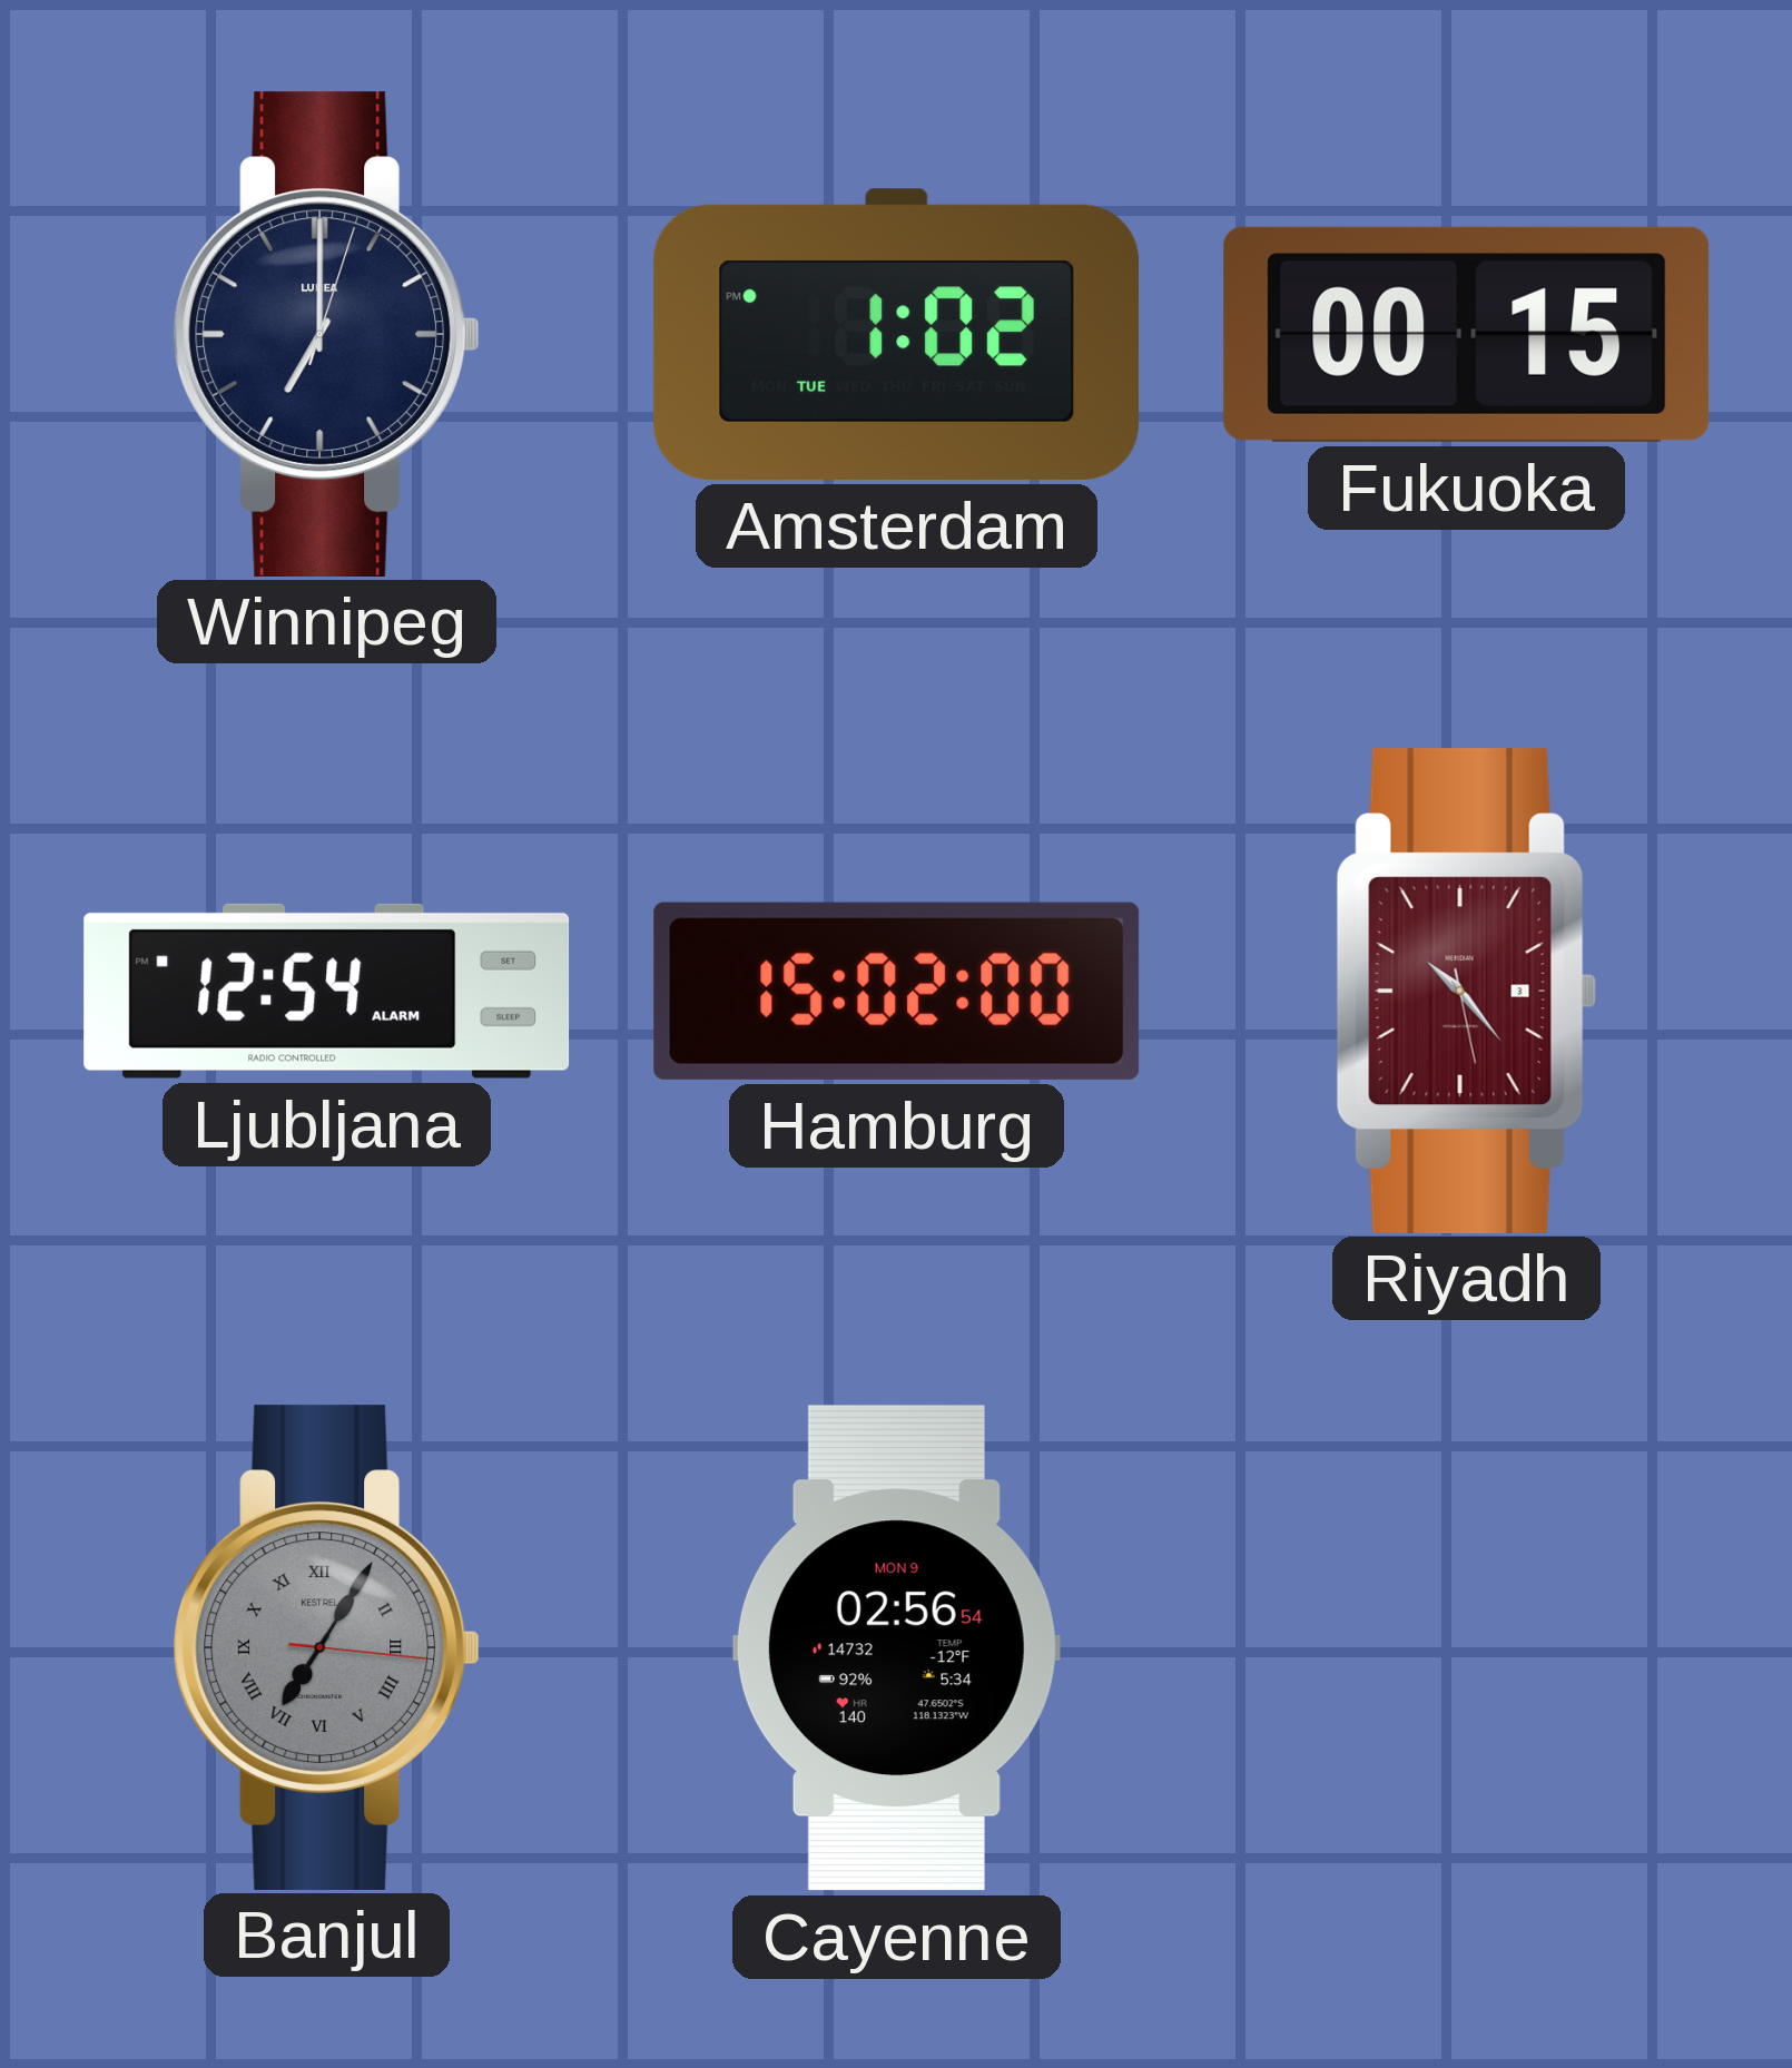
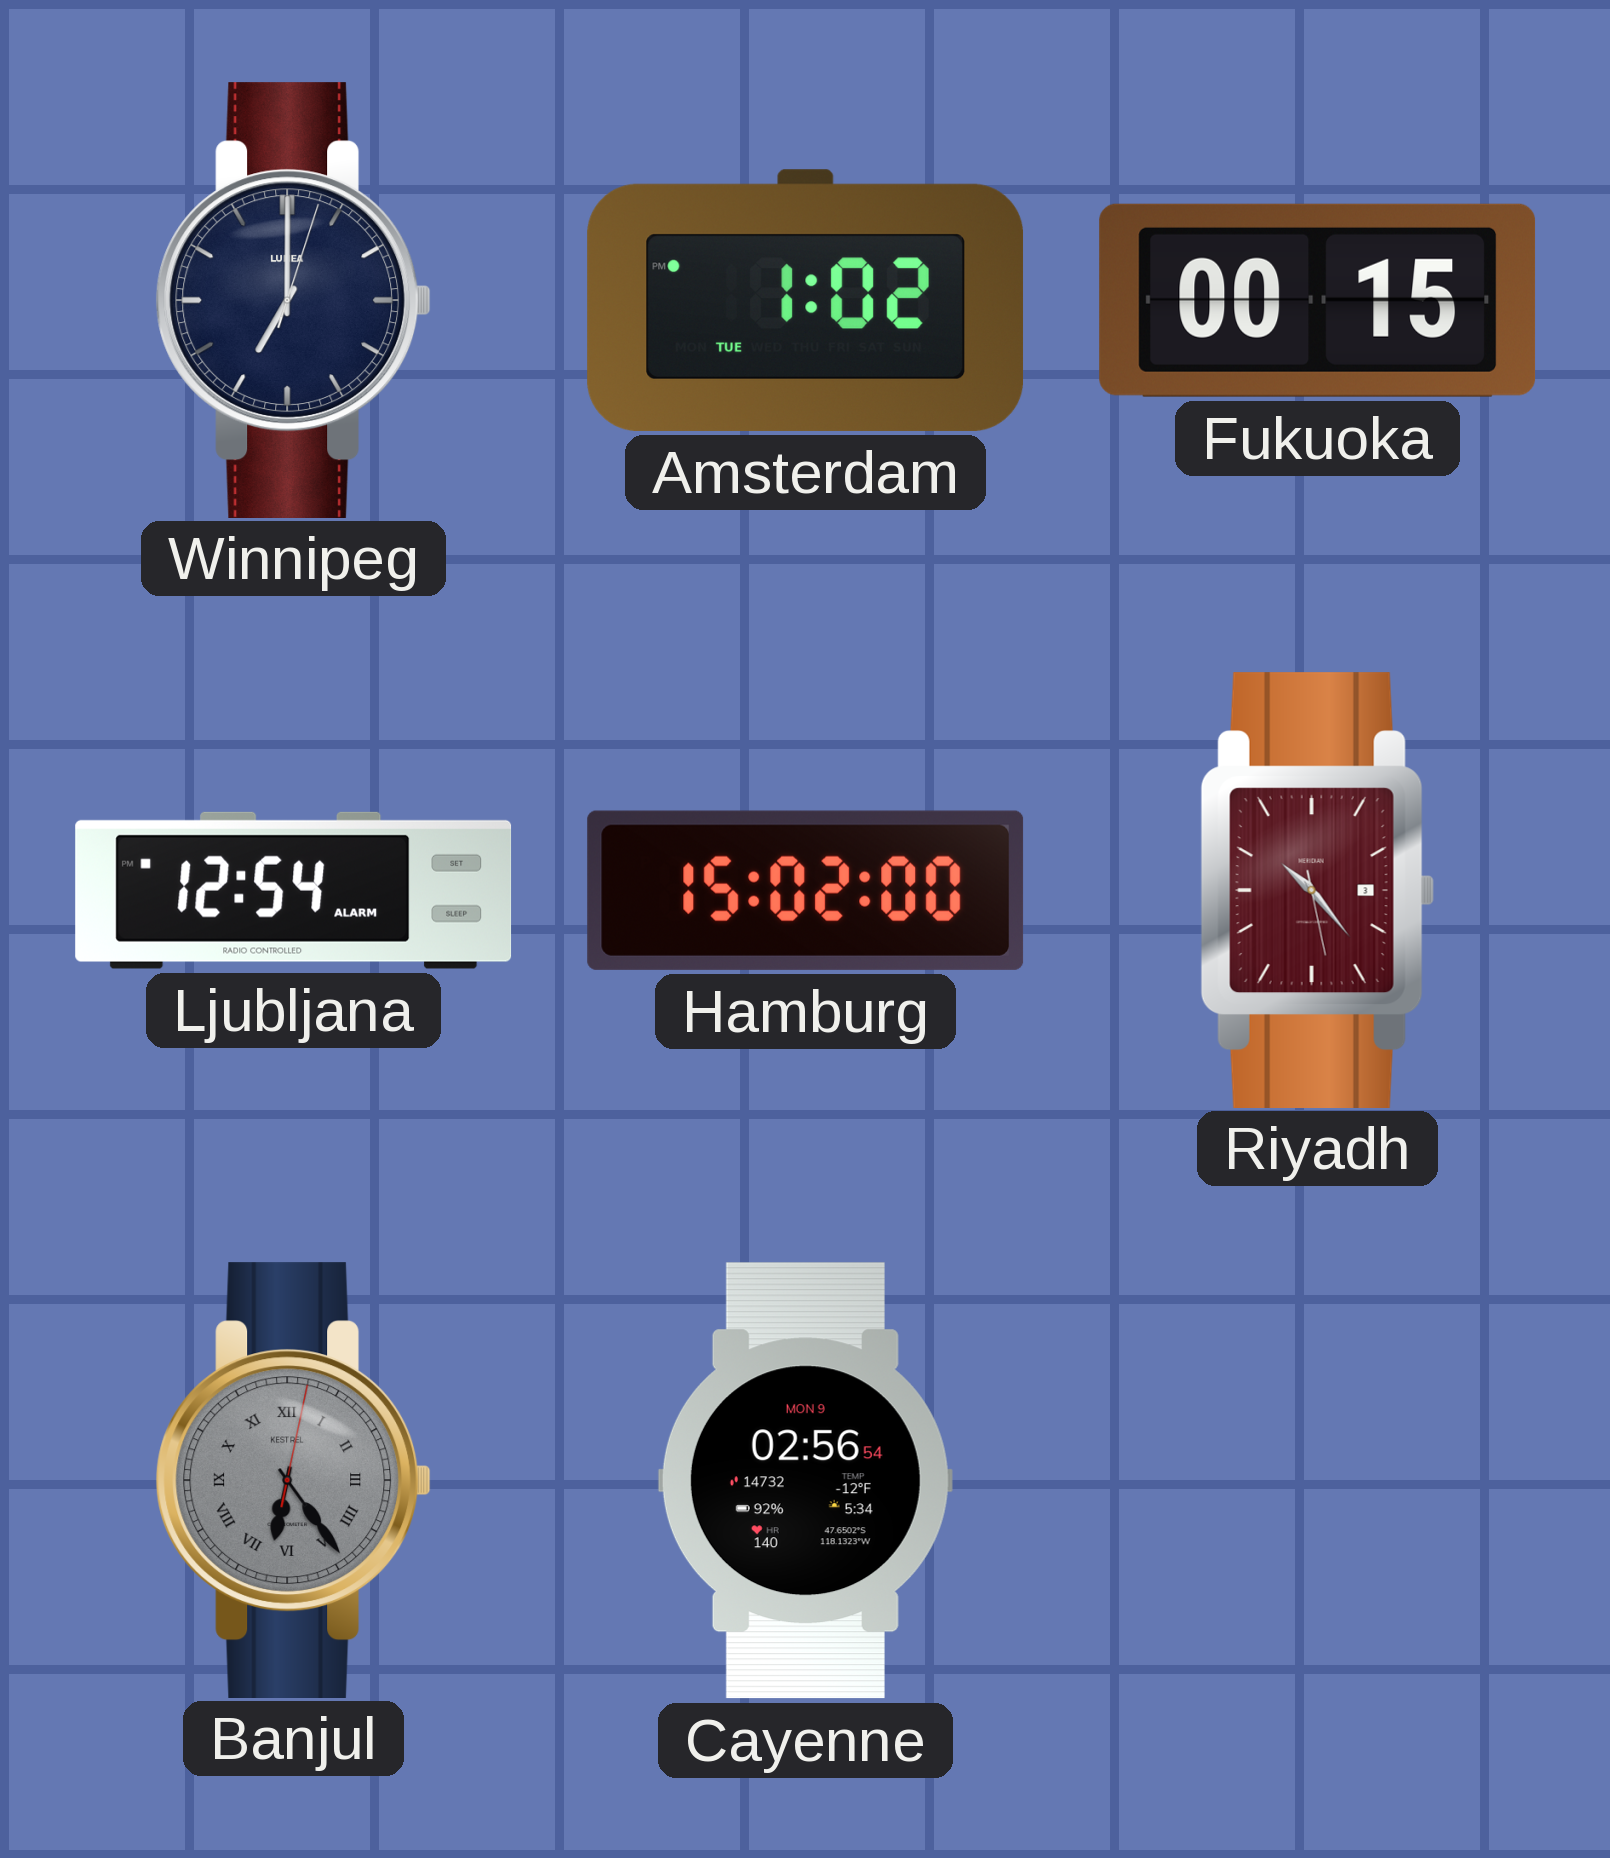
Banjul: 7:05 -> 6:24 (294, 1480)
